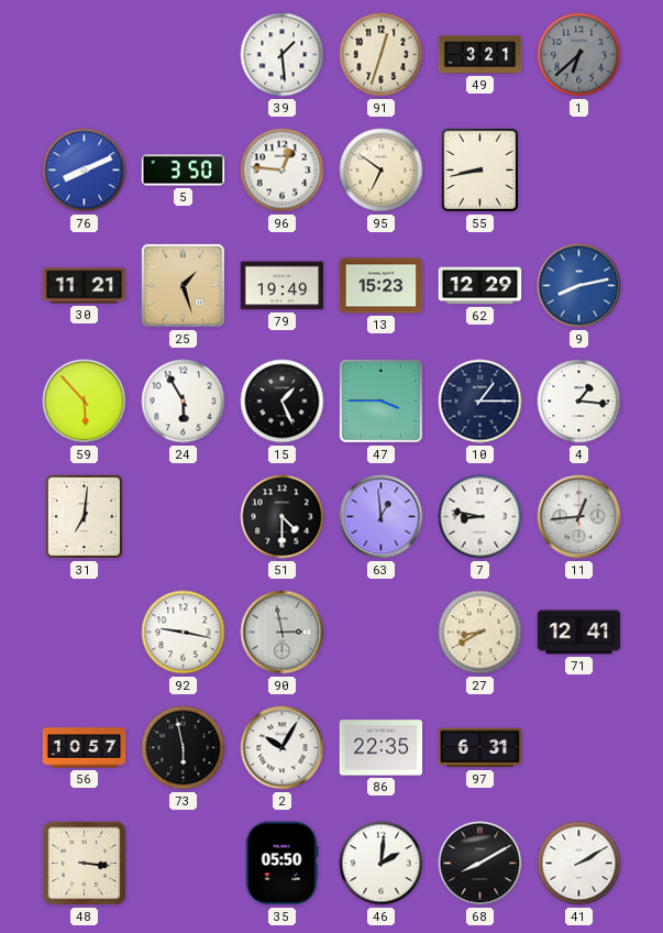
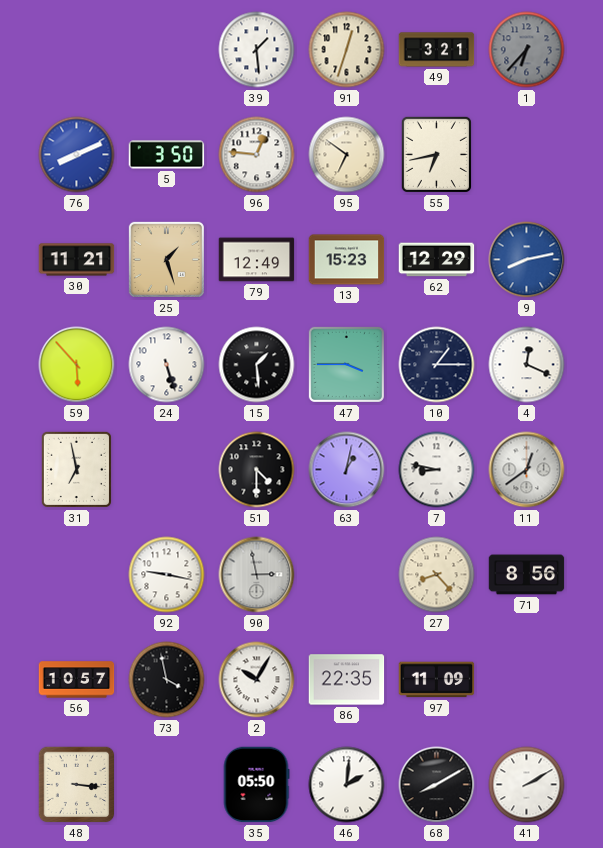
1: 6:38 -> 6:37 (527, 50)
55: 8:43 -> 6:43 (436, 154)
79: 19:49 -> 12:49 (257, 260)
24: 5:55 -> 5:27 (167, 365)
15: 1:26 -> 1:29 (257, 365)
4: 1:16 -> 12:19 (527, 365)
31: 7:01 -> 6:58 (76, 469)
63: 12:59 -> 1:02 (347, 470)
11: 12:44 -> 12:39 (527, 470)
27: 8:40 -> 8:23 (437, 575)
71: 12:41 -> 8:56 (527, 575)
73: 5:58 -> 3:58 (167, 680)
97: 6:31 -> 11:09 (437, 680)
